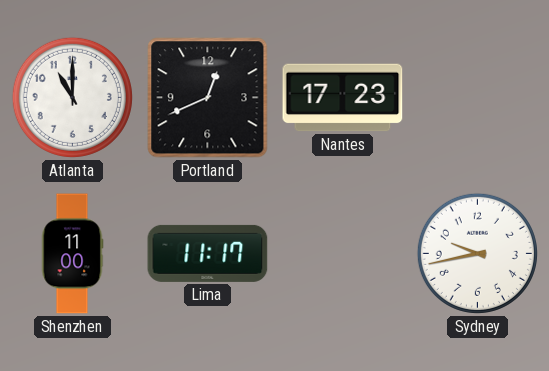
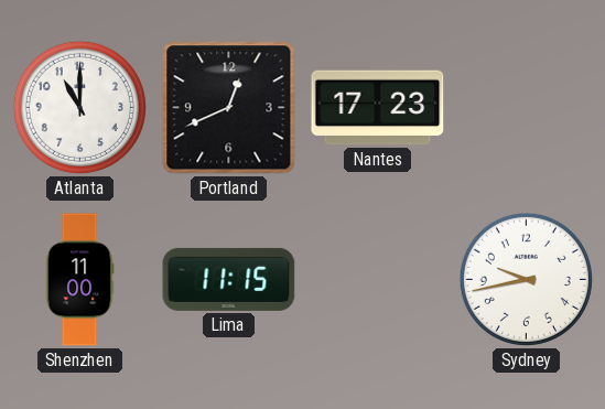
Lima: 11:17 -> 11:15 (229, 279)
